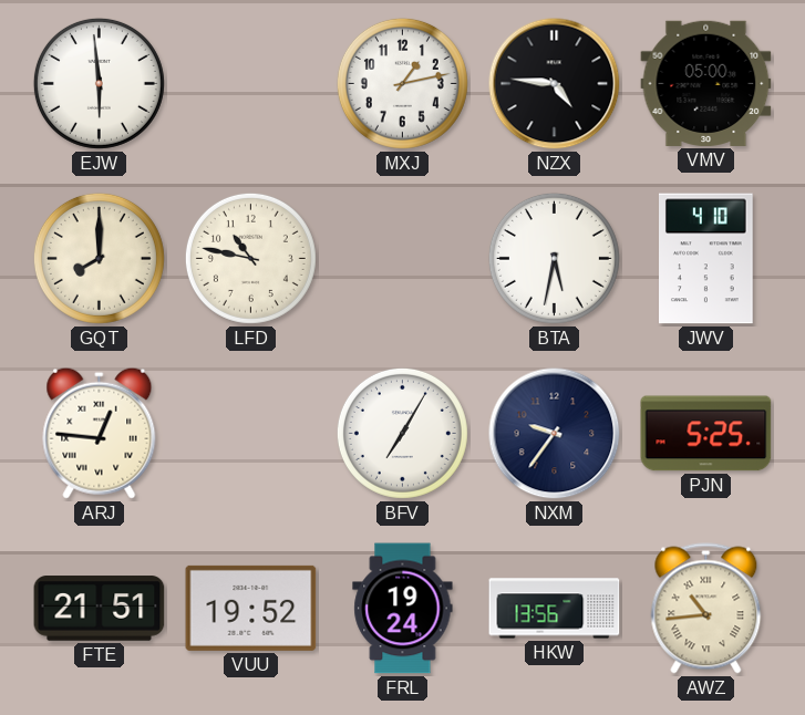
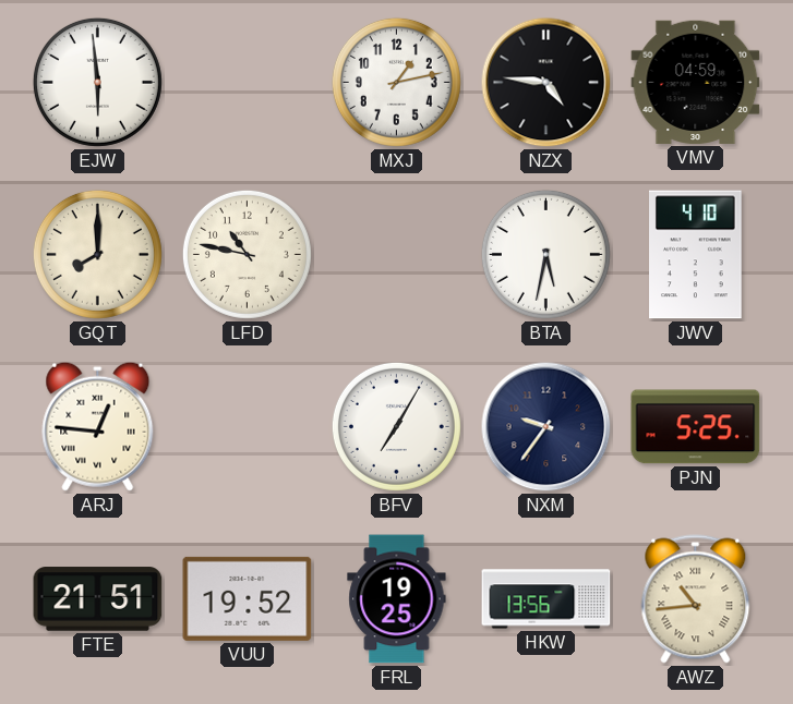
VMV: 05:00 -> 04:59 (696, 82)
FRL: 19:24 -> 19:25 (397, 599)
